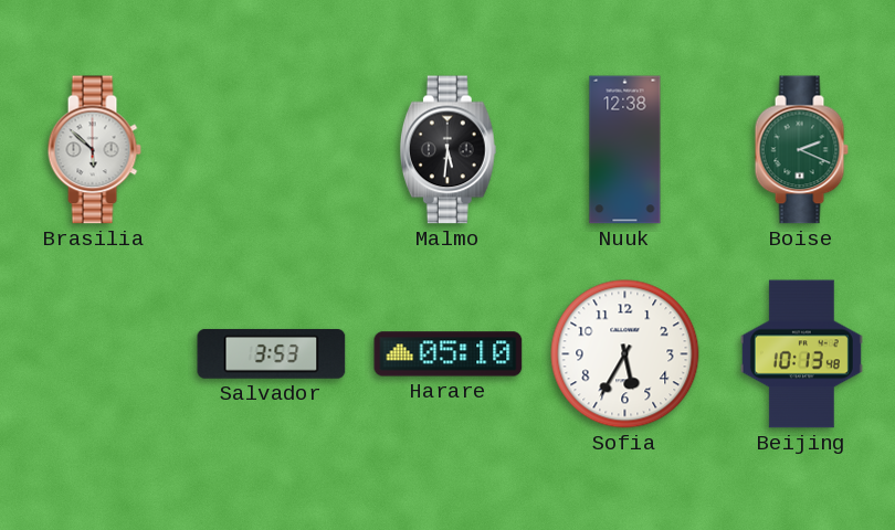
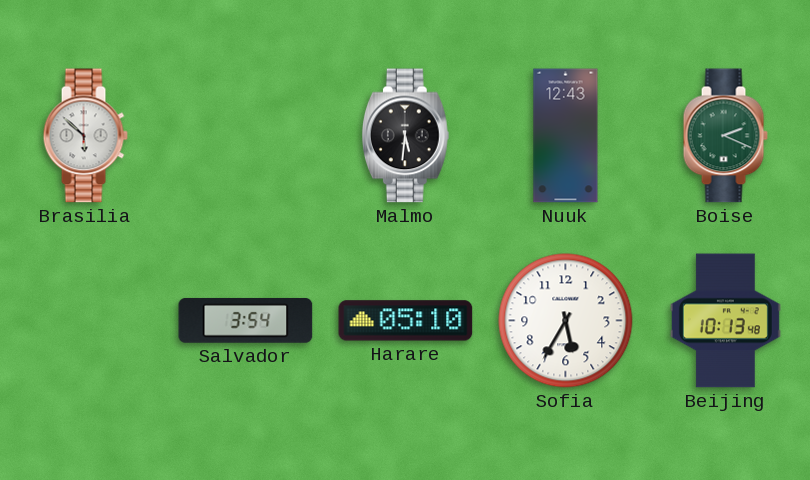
Nuuk: 12:38 -> 12:43 (566, 136)
Salvador: 3:53 -> 3:54 (246, 321)
